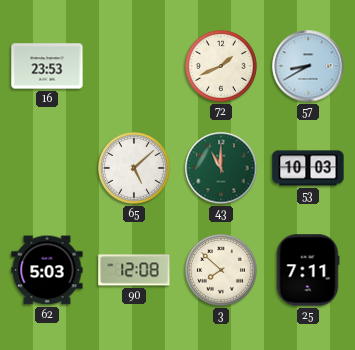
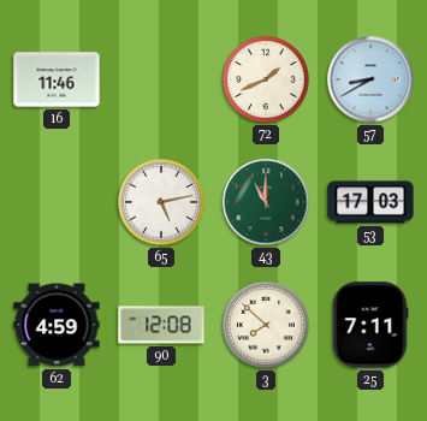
16: 23:53 -> 11:46 (57, 79)
65: 5:08 -> 5:13 (162, 203)
53: 10:03 -> 17:03 (370, 202)
62: 5:03 -> 4:59 (57, 325)
